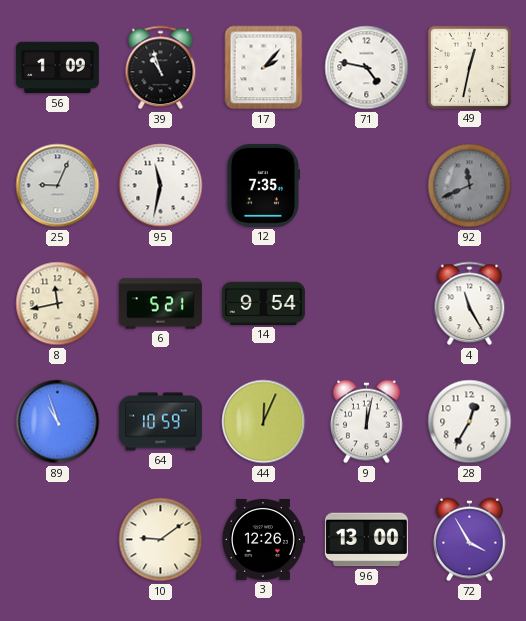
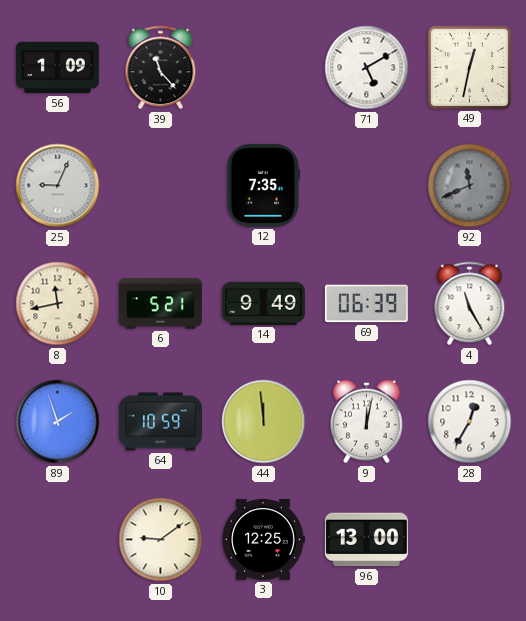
39: 10:57 -> 11:23 (161, 68)
17: 2:07 -> none (264, 68)
71: 4:47 -> 5:10 (367, 68)
95: 11:32 -> none (161, 186)
14: 9:54 -> 9:49 (263, 303)
69: none -> 06:39 (366, 304)
89: 10:57 -> 1:57 (58, 422)
44: 12:04 -> 11:59 (264, 422)
3: 12:26 -> 12:25 (264, 539)
72: 3:55 -> none (470, 540)
